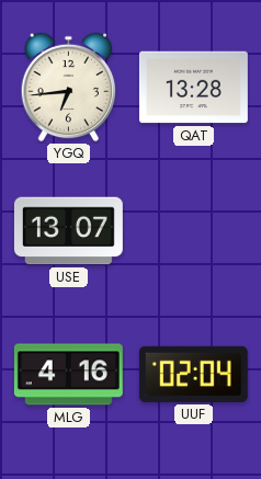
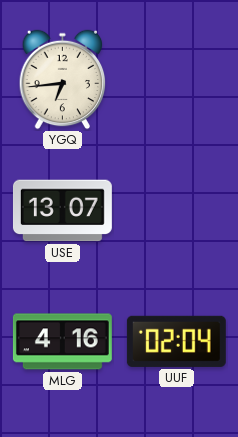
QAT: 13:28 -> none (193, 88)
